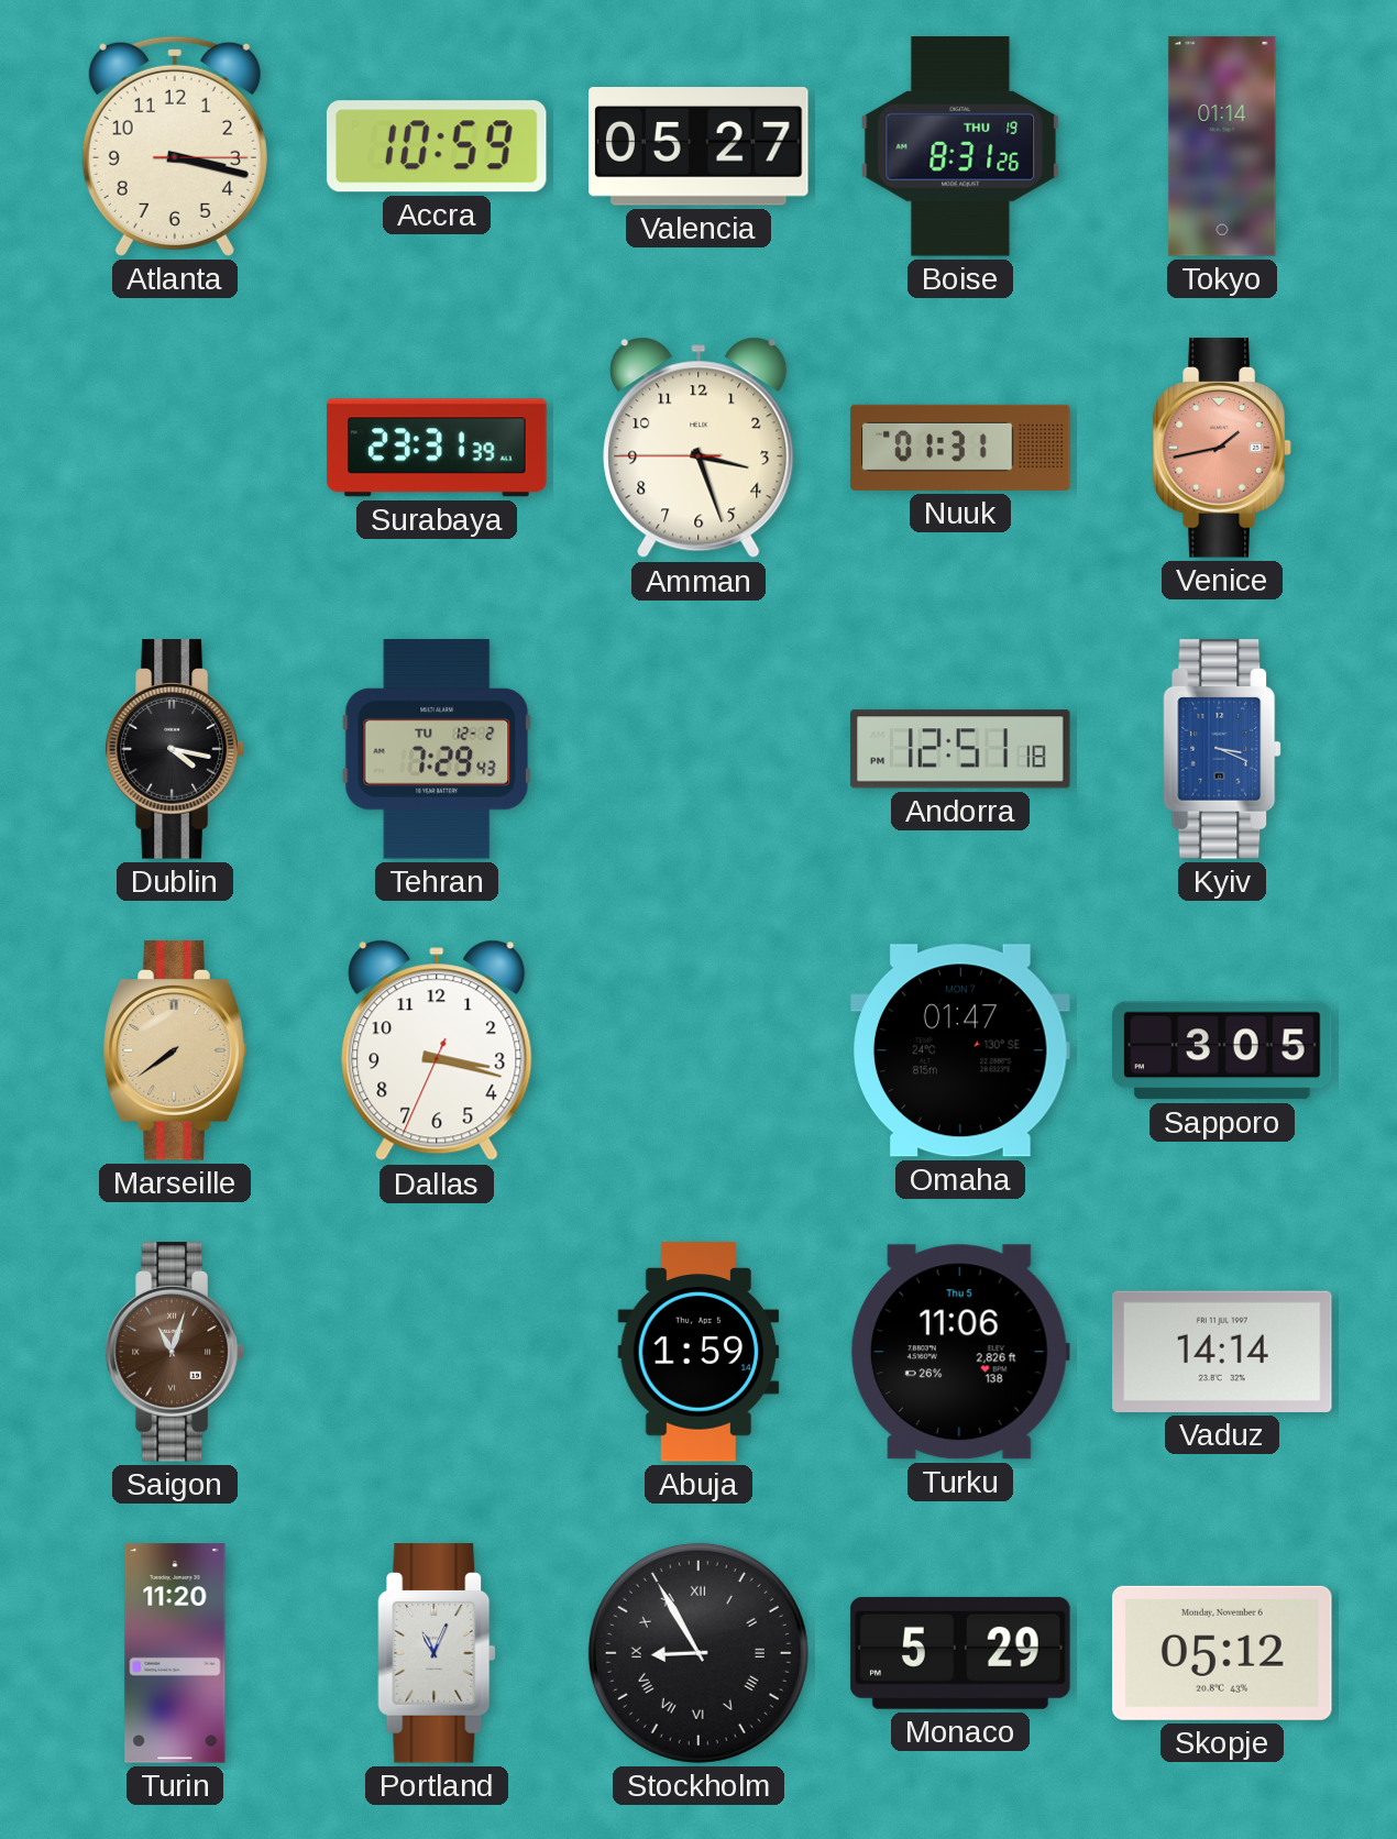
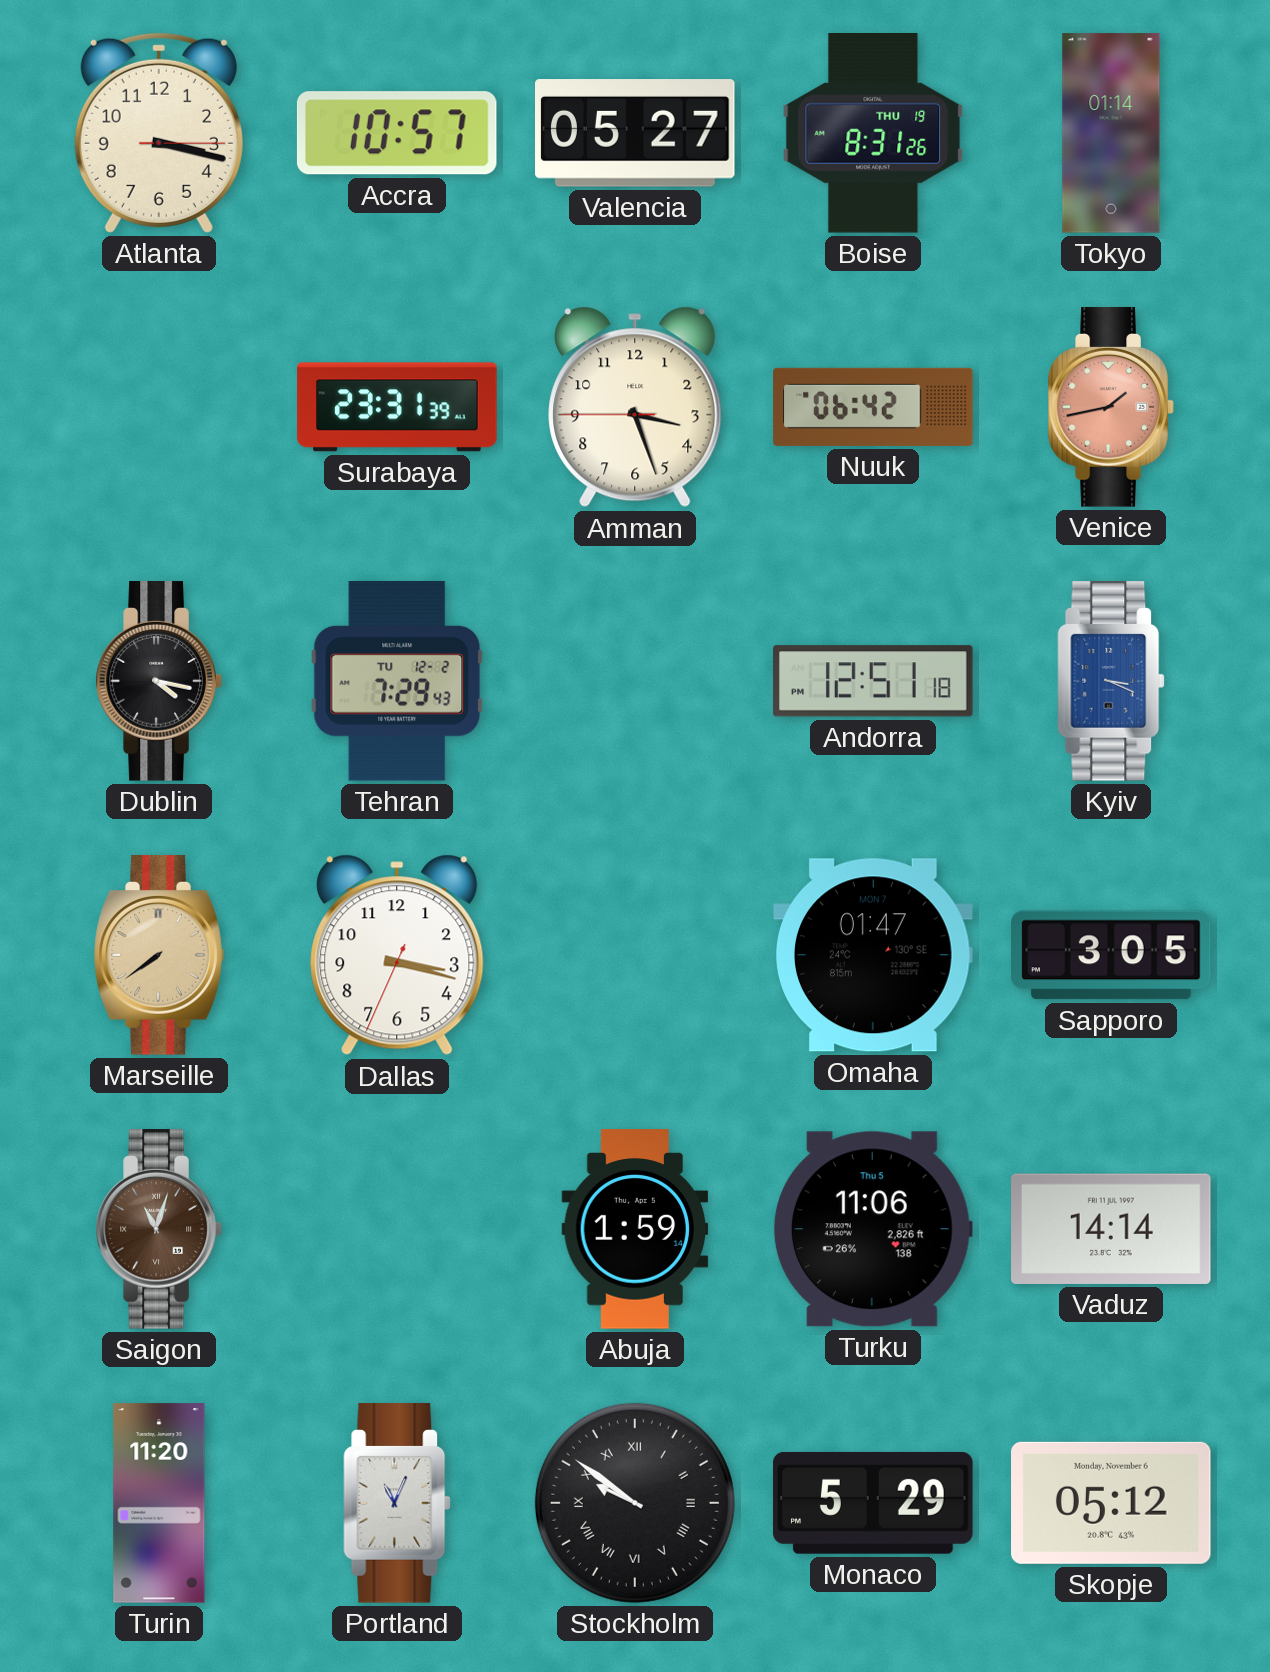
Accra: 10:59 -> 10:57 (397, 133)
Nuuk: 01:31 -> 06:42 (873, 407)
Stockholm: 8:55 -> 9:51 (635, 1503)
